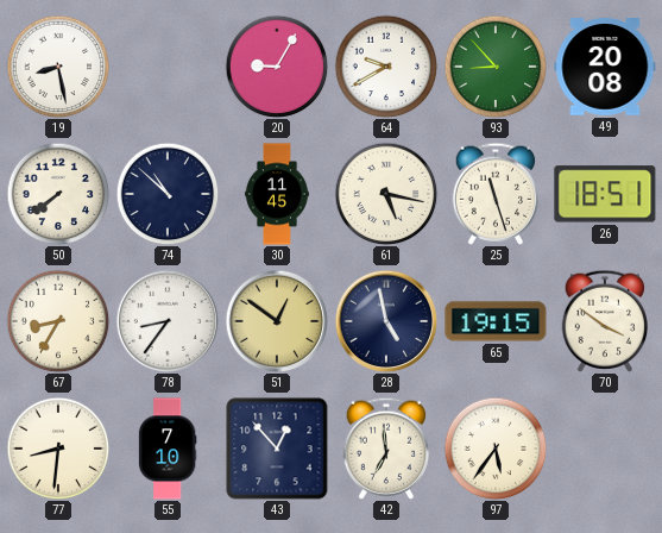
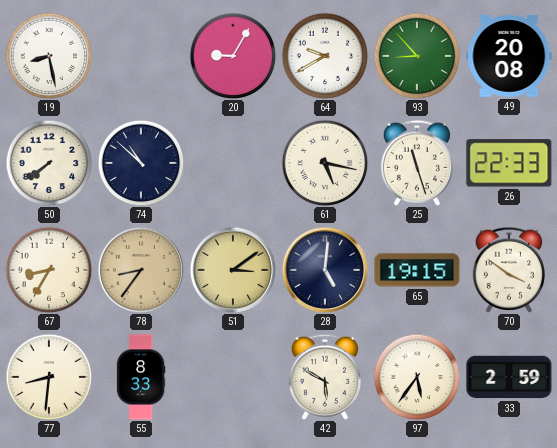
30: 11:45 -> none (277, 194)
26: 18:51 -> 22:33 (509, 163)
78 dial: white -> champagne (141, 270)
51: 12:51 -> 3:09 (233, 270)
28: 4:58 -> 5:01 (325, 270)
55: 7:10 -> 8:33 (141, 377)
43: 12:53 -> none (277, 449)
42: 6:59 -> 5:50 (324, 377)
33: none -> 2:59 (509, 377)
